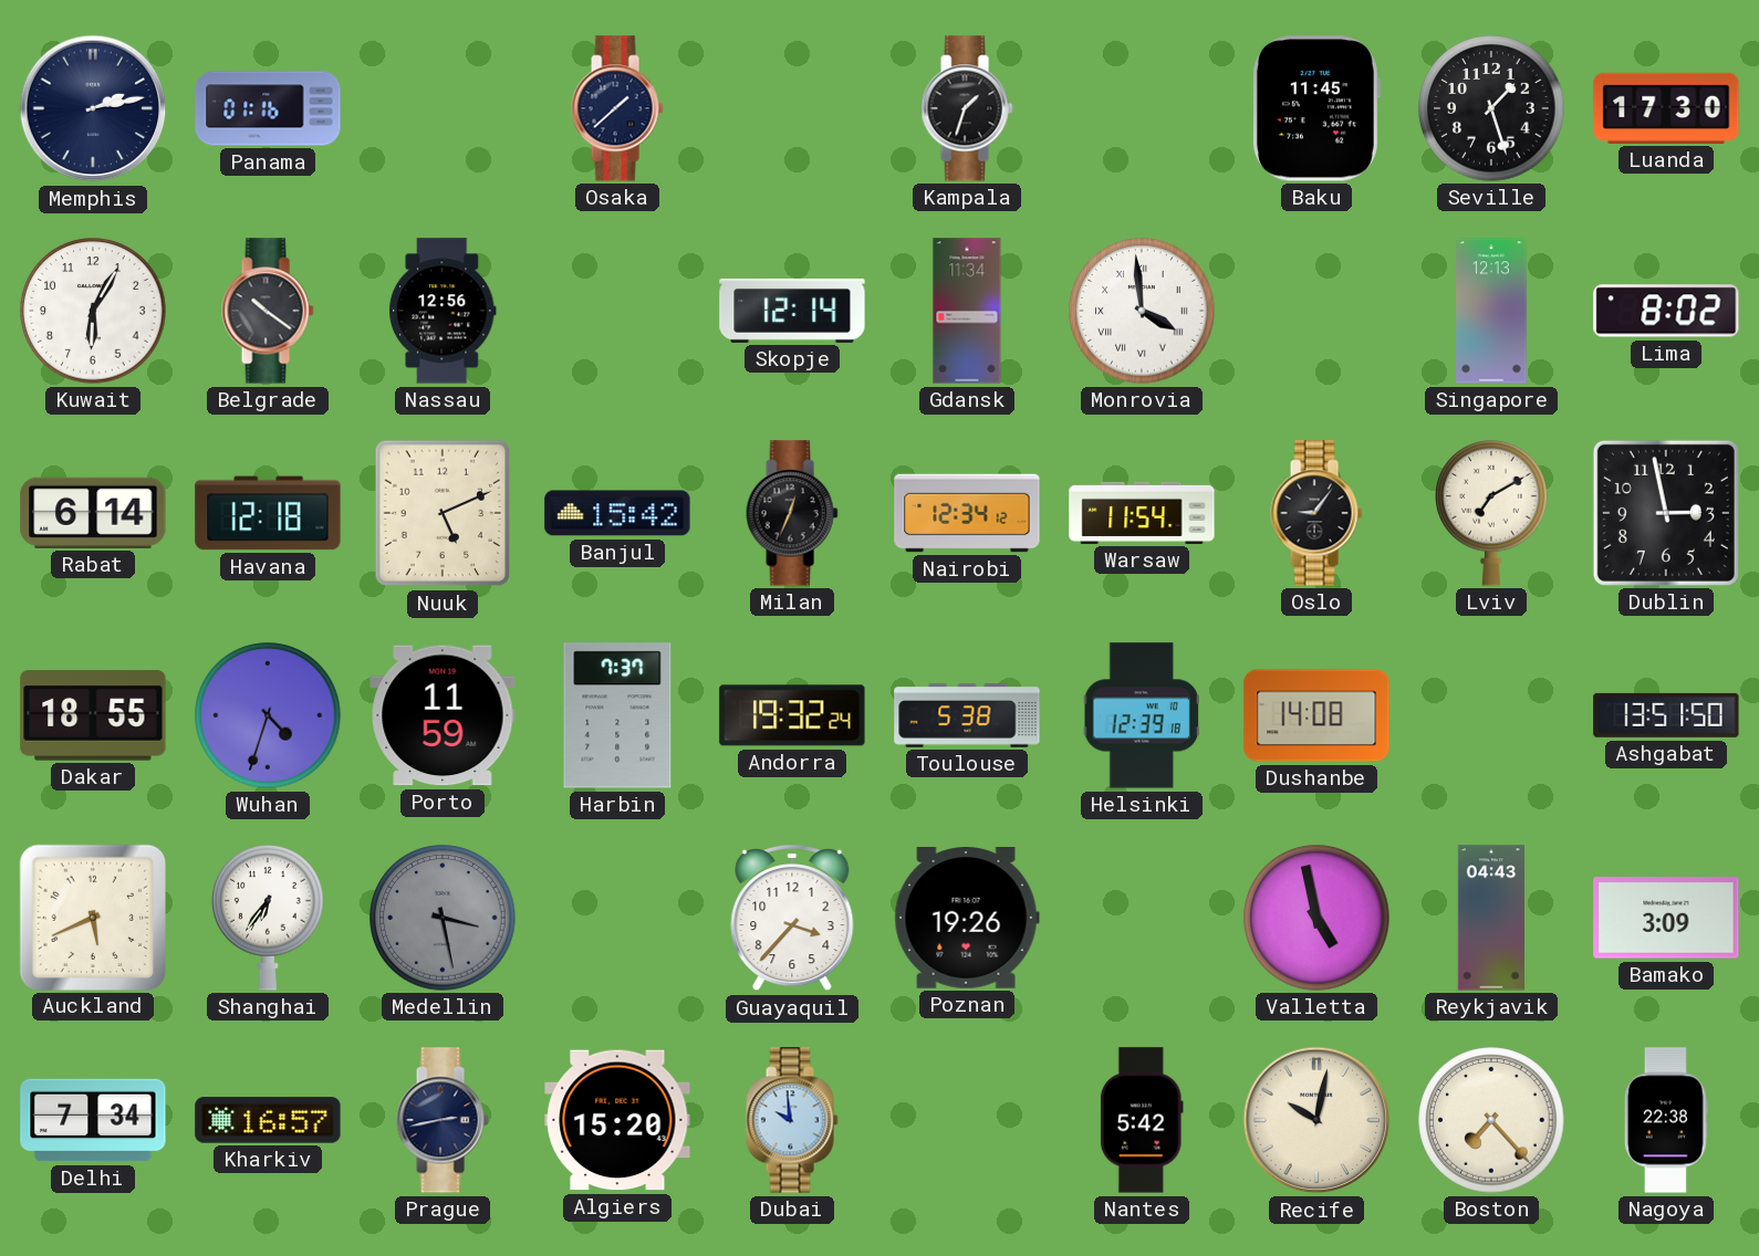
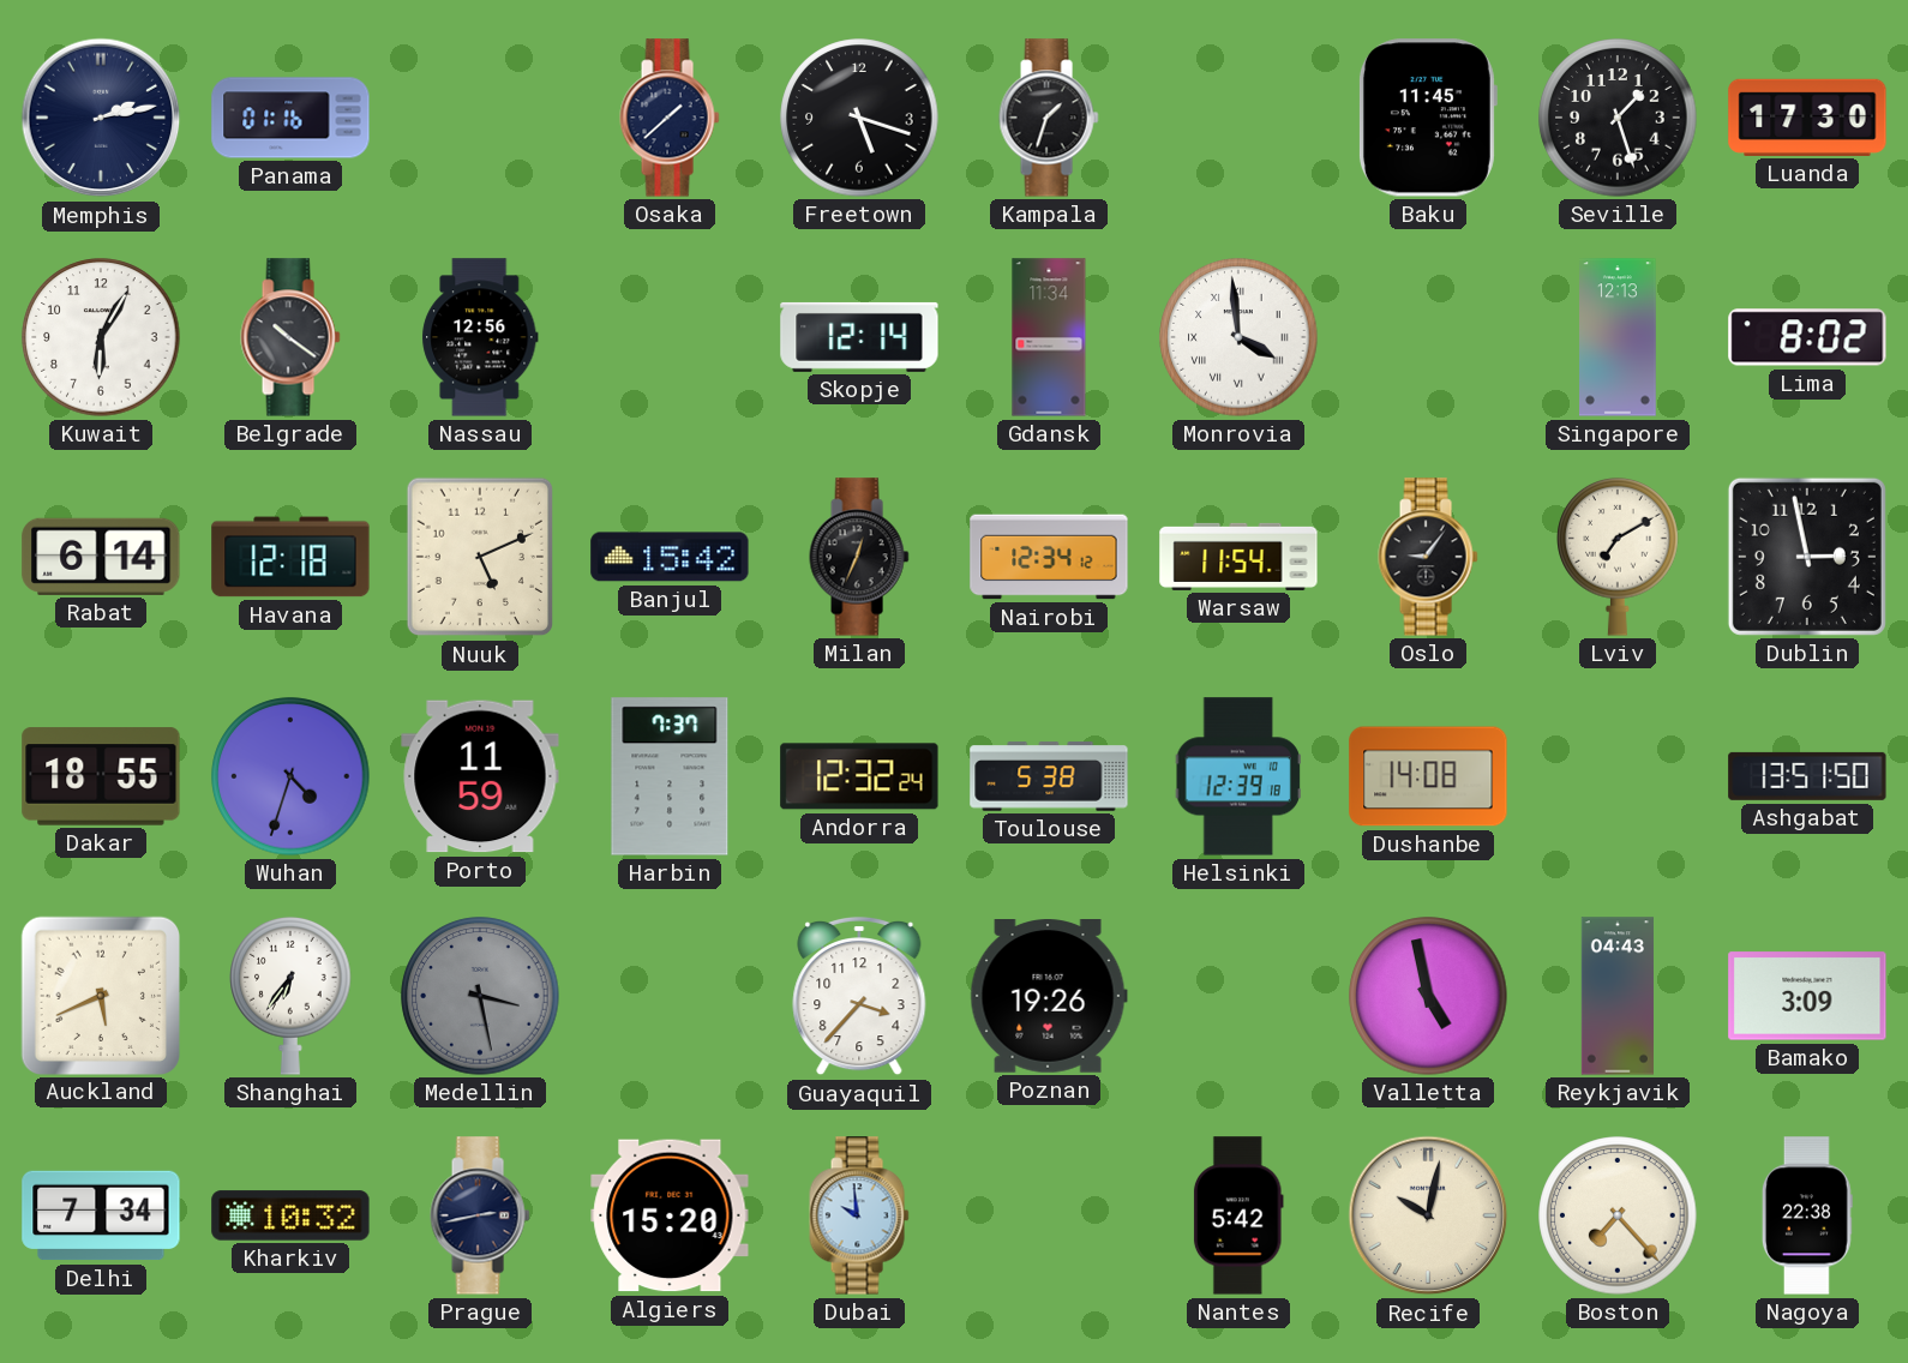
Freetown: none -> 5:18 (859, 118)
Andorra: 19:32 -> 12:32 (859, 776)
Kharkiv: 16:57 -> 10:32 (290, 1215)
